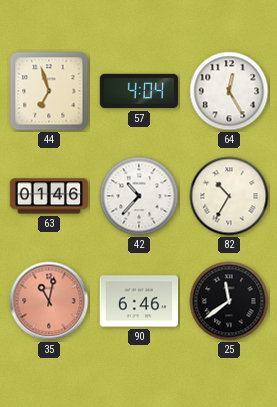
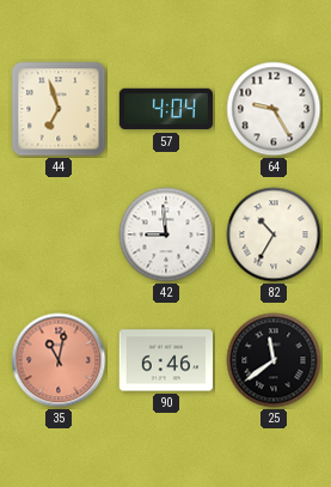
64: 12:25 -> 9:25 (274, 109)
63: 01:46 -> none (49, 196)
42: 10:37 -> 8:59 (166, 235)
